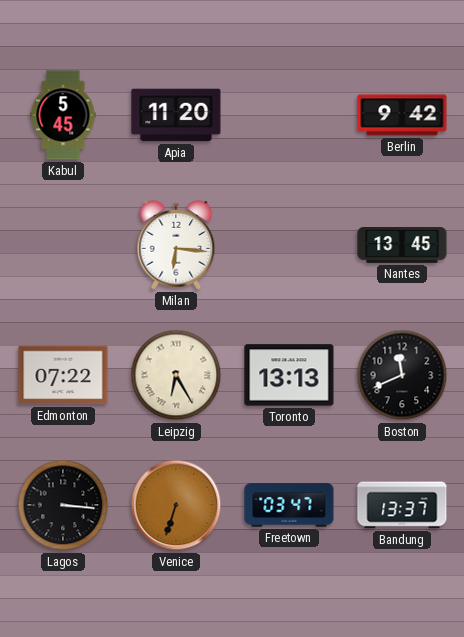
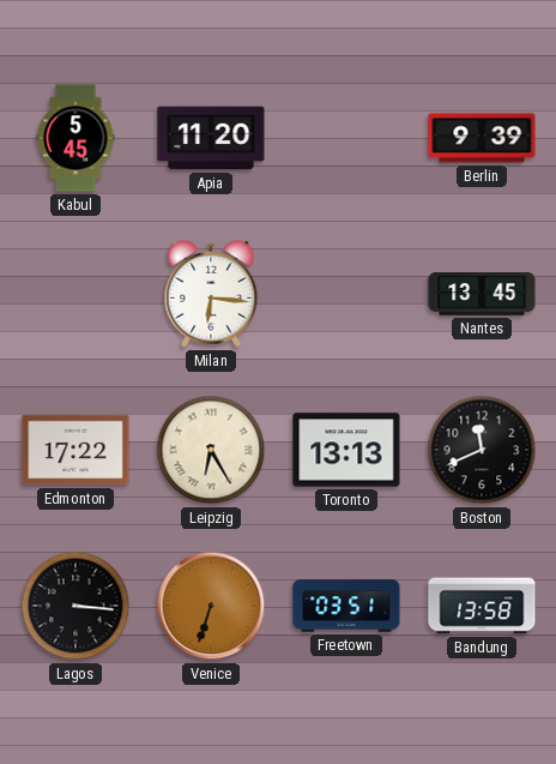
Berlin: 9:42 -> 9:39 (482, 138)
Edmonton: 07:22 -> 17:22 (75, 450)
Freetown: 03:47 -> 03:51 (346, 606)
Bandung: 13:37 -> 13:58 (482, 606)
